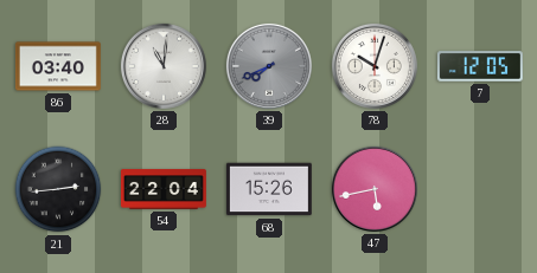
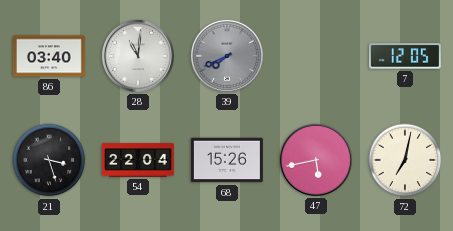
78: 10:03 -> none (375, 66)
21: 2:44 -> 3:27 (49, 160)
72: none -> 7:02 (405, 160)
